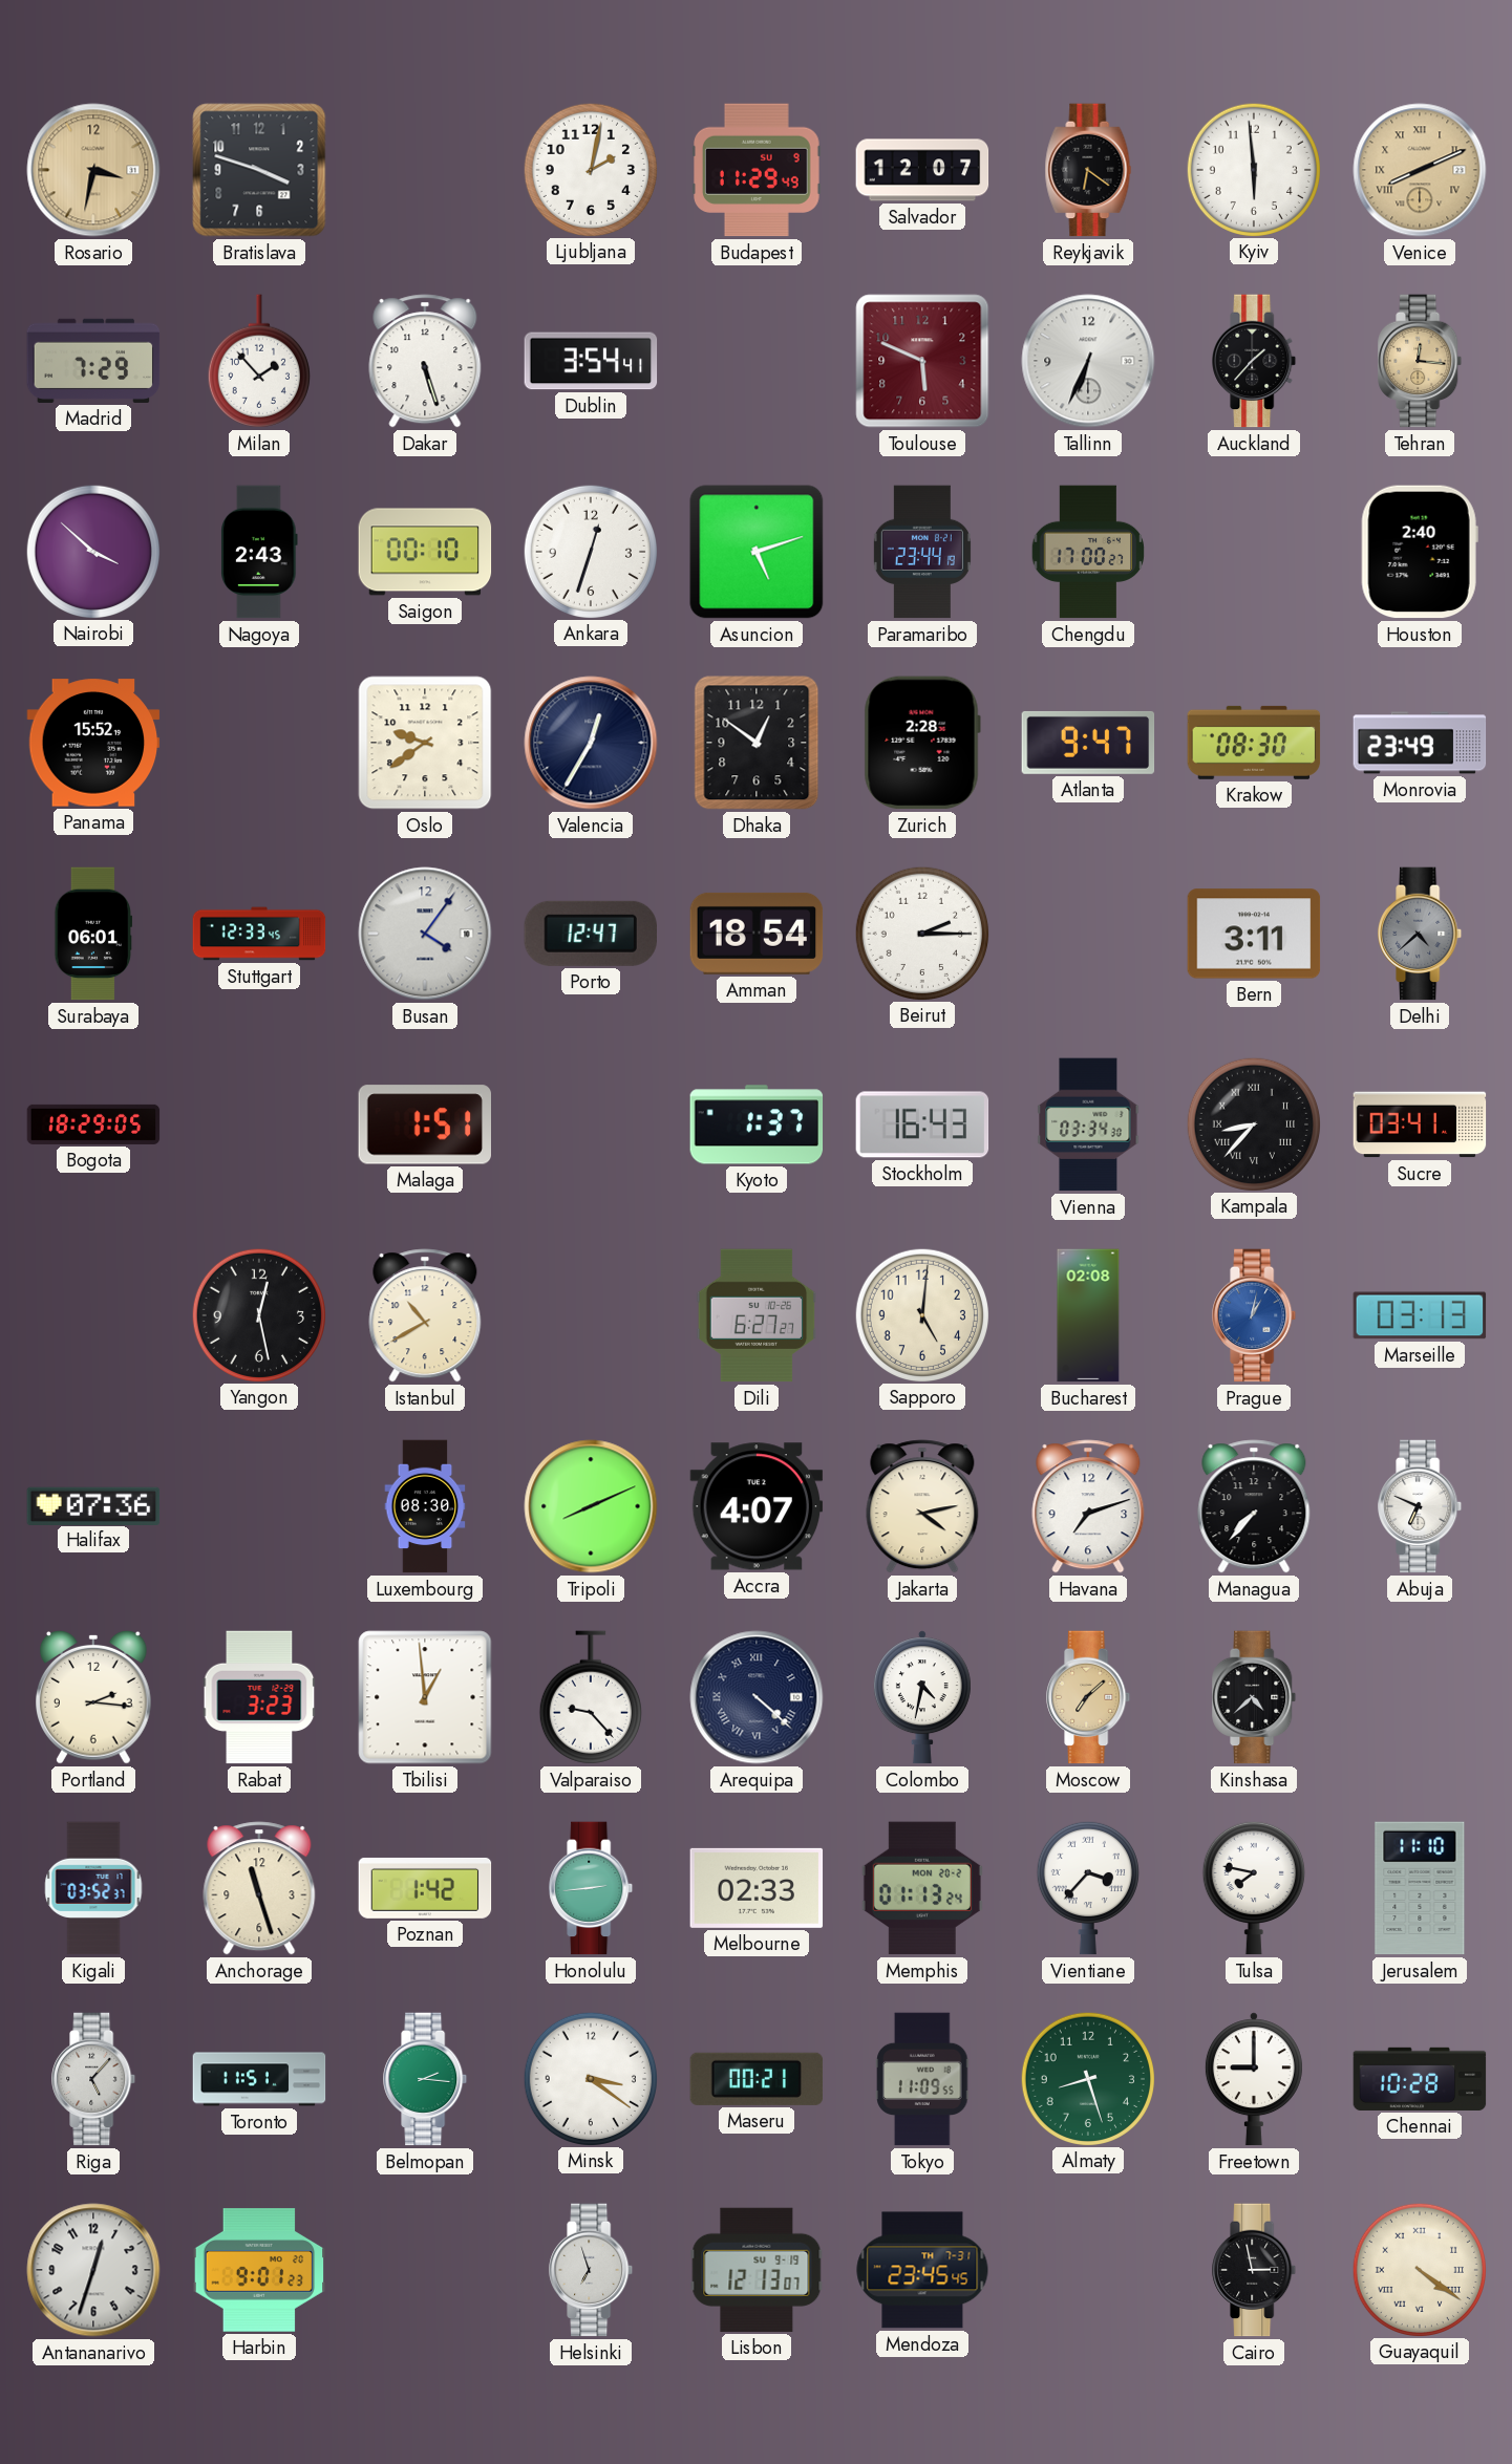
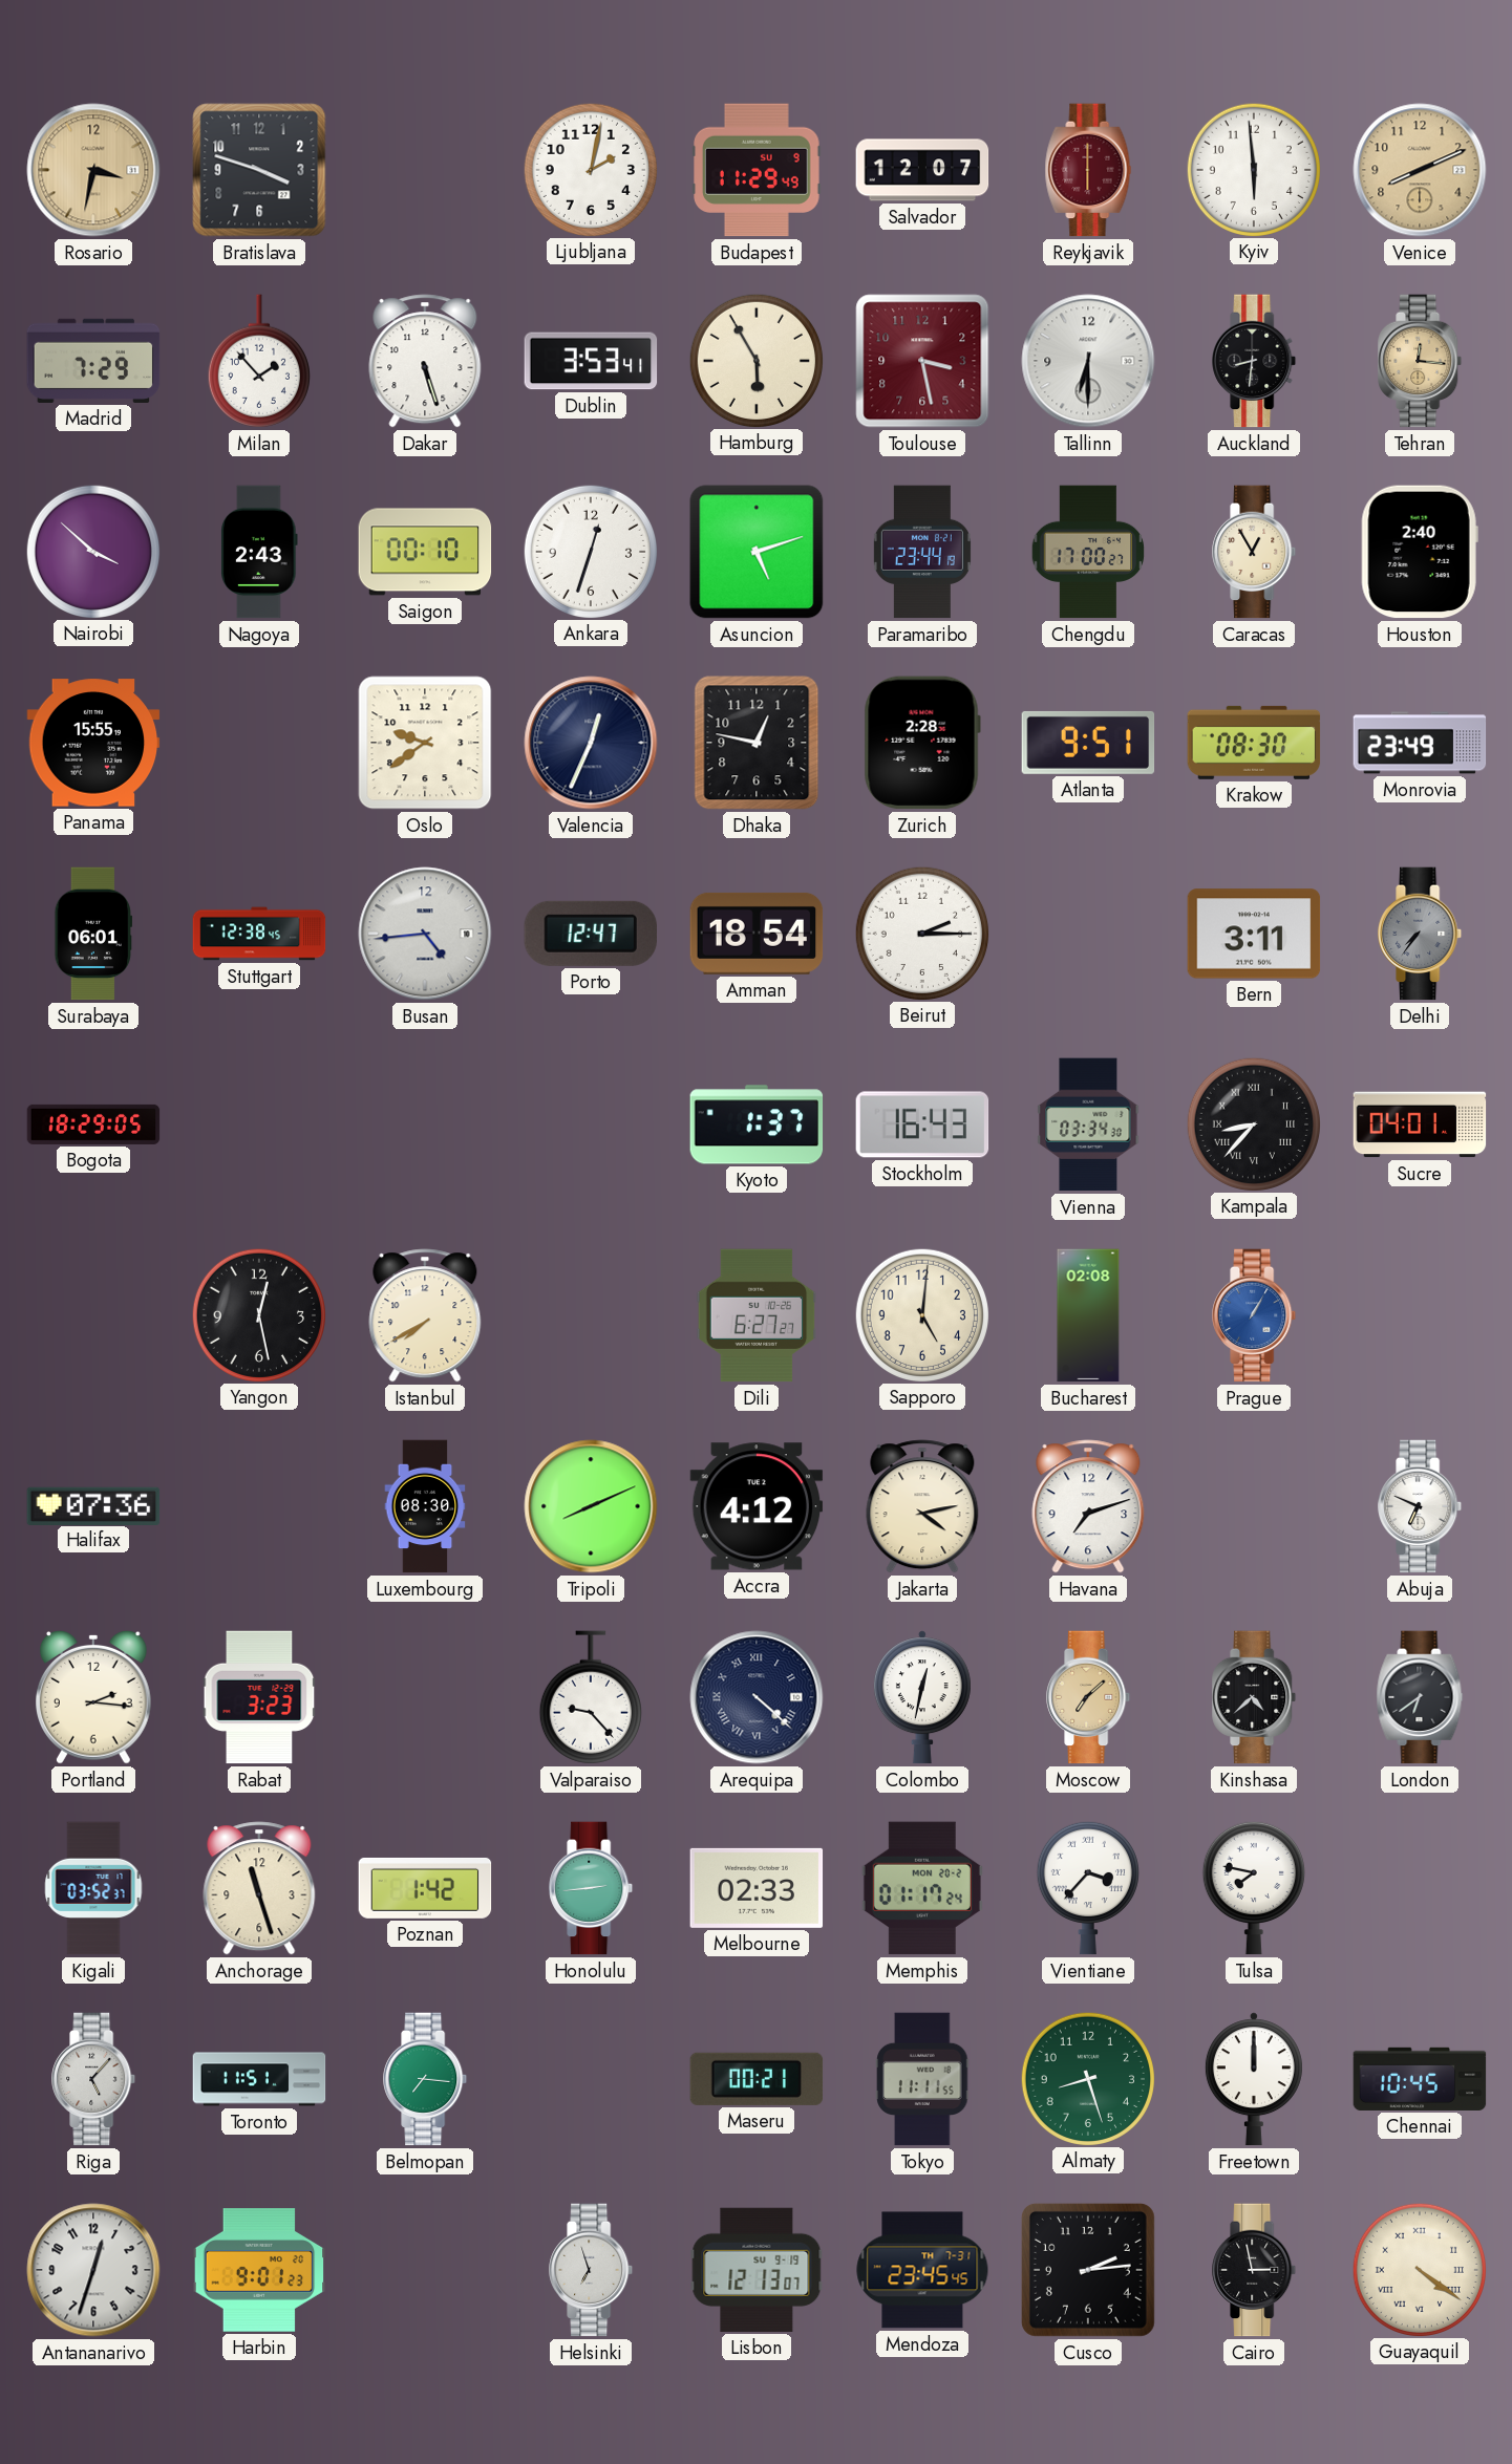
Reykjavik: 6:21 -> 6:00 (1088, 170)
Reykjavik dial: black -> burgundy (1088, 170)
Venice numerals: Roman -> Arabic (1420, 170)
Dublin: 3:54 -> 3:53 (591, 361)
Hamburg: none -> 5:55 (755, 360)
Toulouse: 5:49 -> 3:28 (922, 361)
Tallinn: 6:34 -> 6:30 (1088, 361)
Auckland: 1:37 -> 8:31 (1255, 361)
Caracas: none -> 12:55 (1255, 552)
Panama: 15:52 -> 15:55 (93, 743)
Valencia: 12:35 -> 12:34 (591, 743)
Dhaka: 12:51 -> 12:47 (757, 743)
Atlanta: 9:47 -> 9:51 (1088, 743)
Stuttgart: 12:33 -> 12:38 (259, 934)
Busan: 4:06 -> 4:44 (425, 934)
Delhi: 4:38 -> 7:36 (1421, 934)
Malaga: 1:51 -> none (425, 1124)
Sucre: 03:41 -> 04:01 (1420, 1124)
Istanbul: 10:40 -> 7:40 (425, 1315)
Prague: 1:02 -> 1:05 (1255, 1315)
Marseille: 03:13 -> none (1420, 1315)
Accra: 4:07 -> 4:12 (757, 1506)
Managua: 7:37 -> none (1254, 1506)
Tbilisi: 12:59 -> none (425, 1697)
Colombo: 4:32 -> 12:32 (922, 1697)
London: none -> 6:39 (1420, 1697)
Memphis: 01:13 -> 01:17 (922, 1888)
Jerusalem: 11:10 -> none (1420, 1888)
Belmopan: 2:16 -> 7:16 (426, 2079)
Minsk: 3:21 -> none (590, 2078)
Tokyo: 11:09 -> 11:11 (922, 2079)
Freetown: 9:00 -> 12:00 (1254, 2079)
Chennai: 10:28 -> 10:45 (1420, 2079)
Cusco: none -> 2:14 (1088, 2270)
